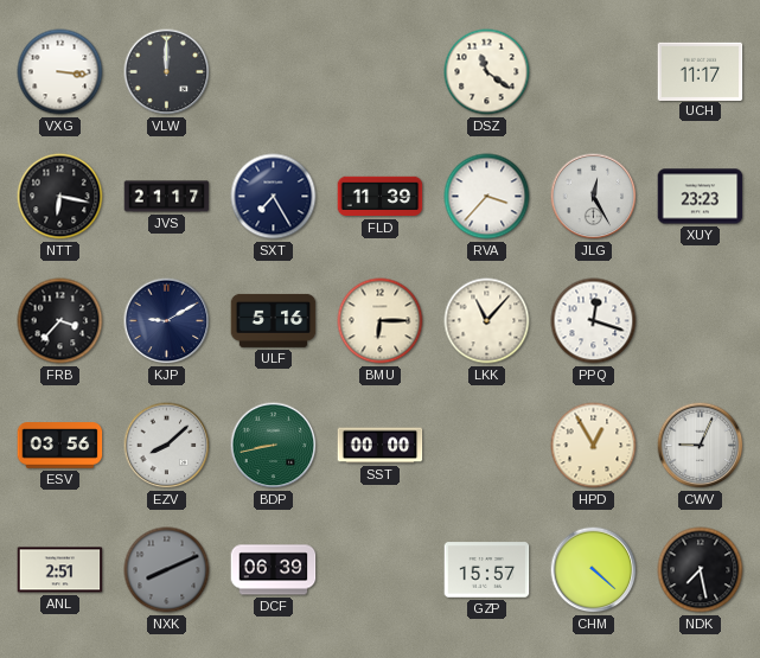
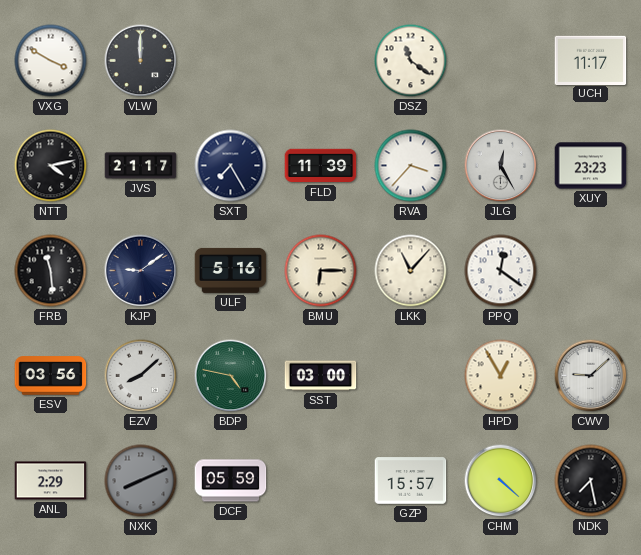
VXG: 3:16 -> 3:50 (51, 61)
NTT: 6:17 -> 4:13 (51, 166)
FRB: 3:37 -> 11:29 (51, 271)
KJP: 9:10 -> 9:09 (141, 271)
PPQ: 12:18 -> 12:21 (501, 271)
BDP: 8:43 -> 4:47 (231, 376)
SST: 00:00 -> 03:00 (321, 376)
CWV: 9:04 -> 9:08 (591, 376)
ANL: 2:51 -> 2:29 (51, 481)
DCF: 06:39 -> 05:59 (231, 481)
